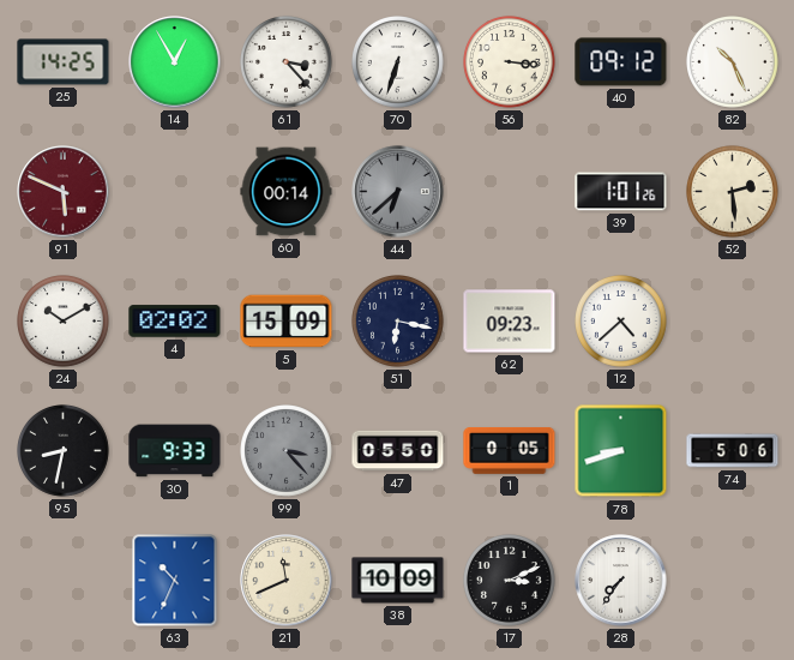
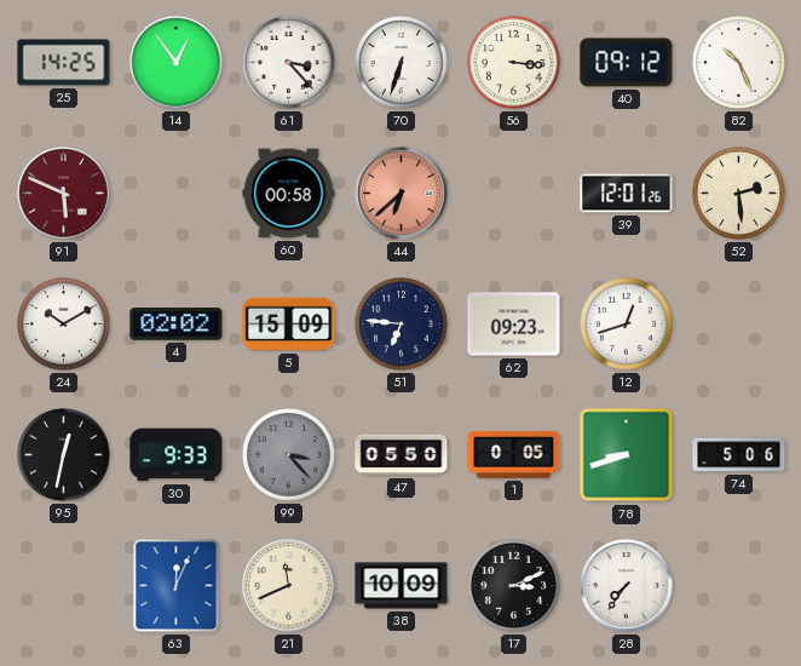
14: 12:55 -> 12:54 (177, 63)
60: 00:14 -> 00:58 (289, 194)
44 dial: grey -> salmon (402, 194)
39: 1:01 -> 12:01 (627, 194)
51: 6:17 -> 6:46 (402, 325)
12: 4:38 -> 12:42 (627, 325)
95: 8:32 -> 12:32 (64, 455)
63: 10:34 -> 12:04 (177, 586)
